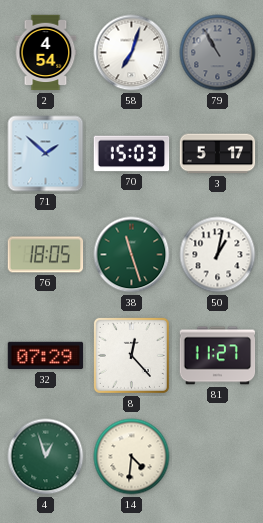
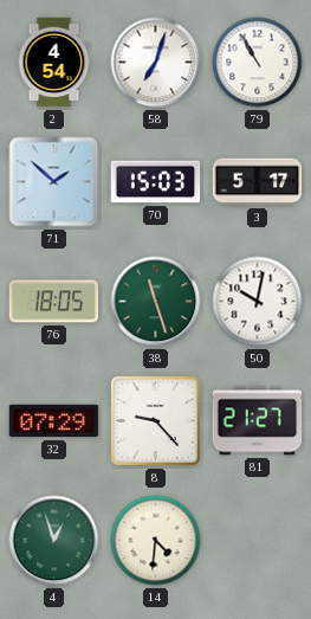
79 dial: grey -> white (258, 63)
50: 1:02 -> 10:02 (258, 302)
8: 12:23 -> 9:23 (155, 420)
81: 11:27 -> 21:27 (258, 421)
